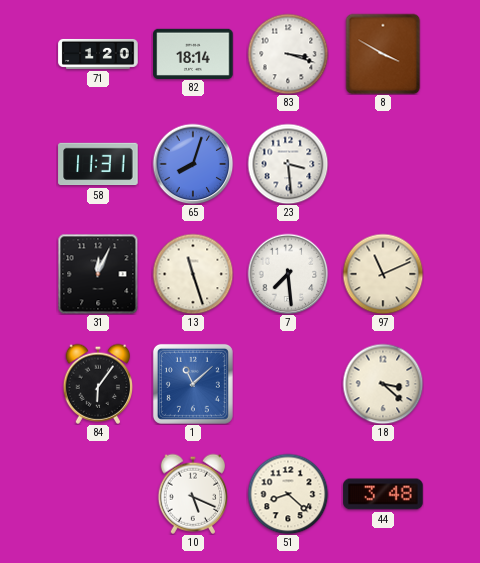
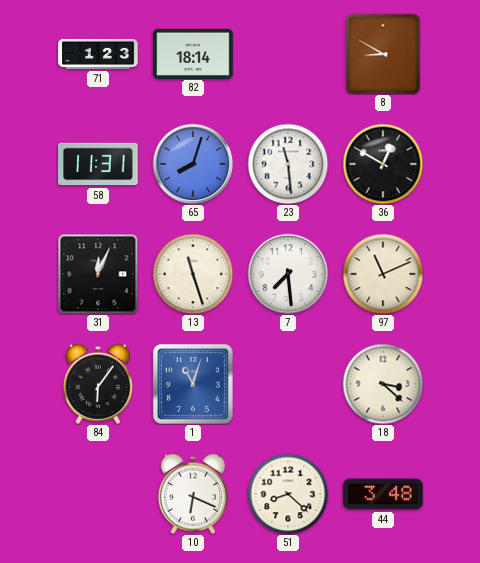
71: 1:20 -> 1:23 (98, 54)
83: 3:18 -> none (288, 54)
8: 3:50 -> 8:50 (383, 54)
23: 3:29 -> 11:29 (288, 164)
36: none -> 12:50 (383, 164)
1: 11:08 -> 11:03 (193, 384)
10: 5:19 -> 6:19 (192, 494)
